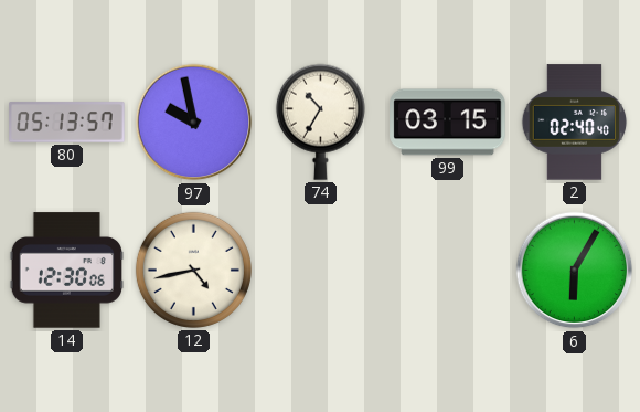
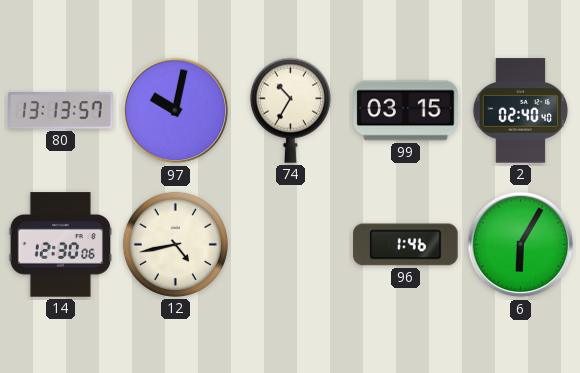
80: 05:13 -> 13:13 (61, 111)
97: 9:58 -> 10:02 (176, 111)
96: none -> 1:46 (406, 245)
